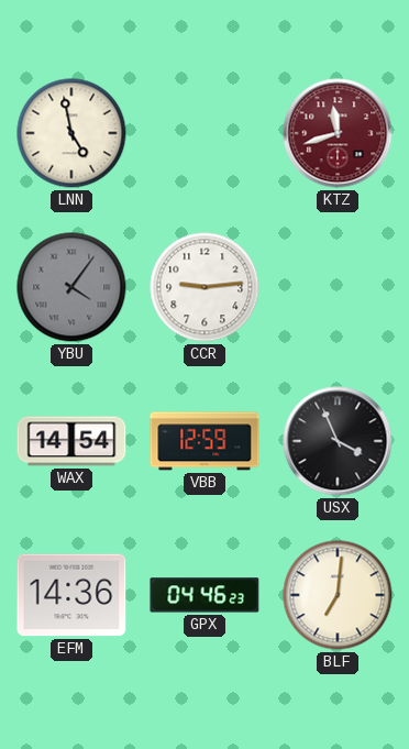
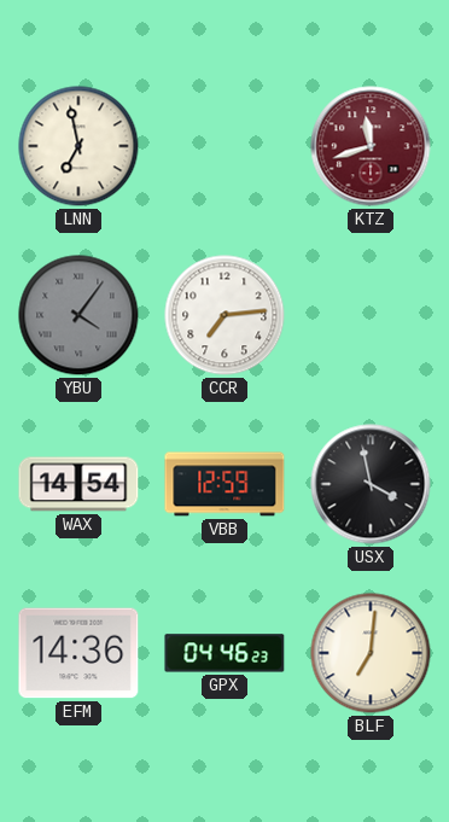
LNN: 4:58 -> 6:58 (78, 146)
CCR: 9:14 -> 7:14 (224, 315)
USX: 3:56 -> 3:58 (371, 484)
